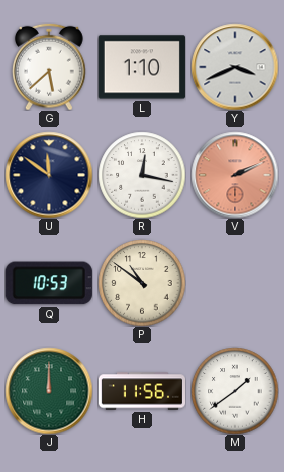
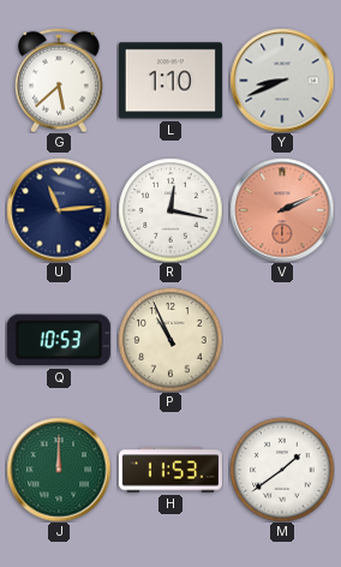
Y: 3:41 -> 8:41 (282, 80)
U: 11:51 -> 11:14 (59, 210)
P: 10:51 -> 10:56 (170, 340)
H: 11:56 -> 11:53 (169, 470)
